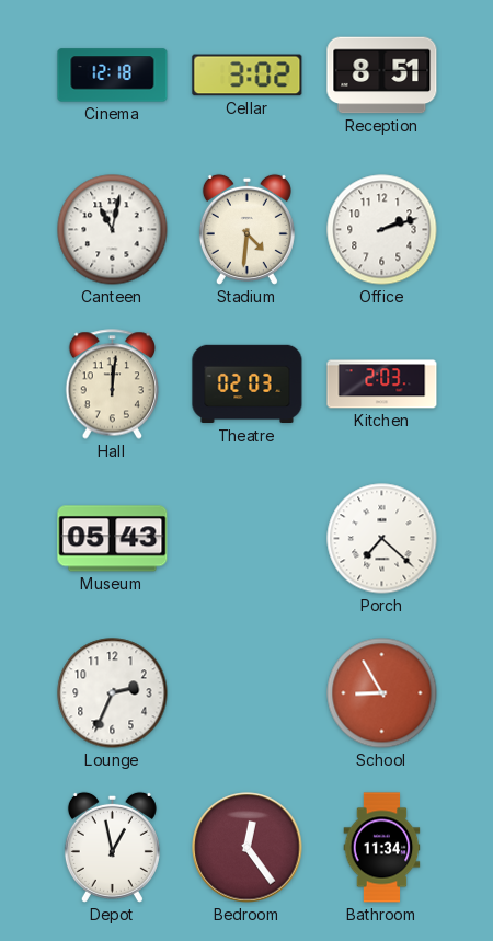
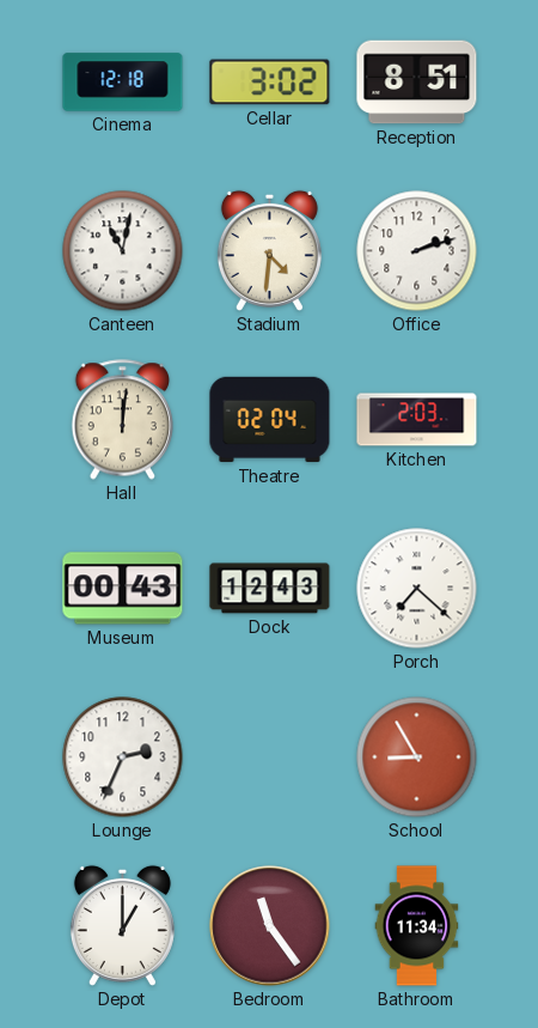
Theatre: 02:03 -> 02:04 (270, 420)
Museum: 05:43 -> 00:43 (123, 589)
Dock: none -> 12:43 (270, 589)
Depot: 12:58 -> 1:00 (122, 925)
Bedroom: 12:24 -> 11:24 (270, 926)
